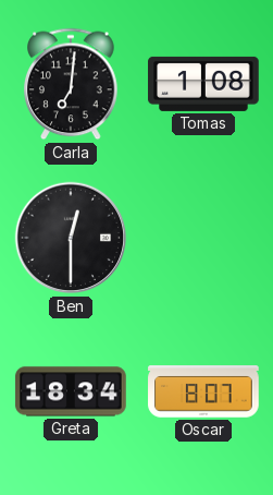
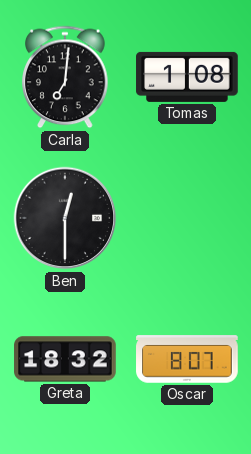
Greta: 18:34 -> 18:32 (65, 359)
